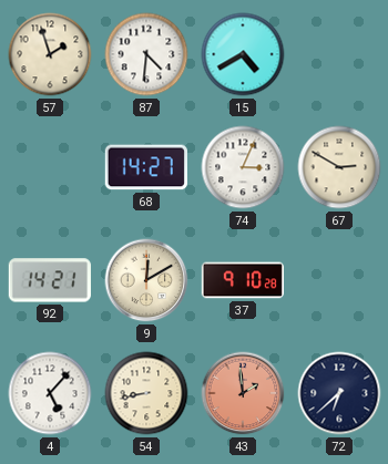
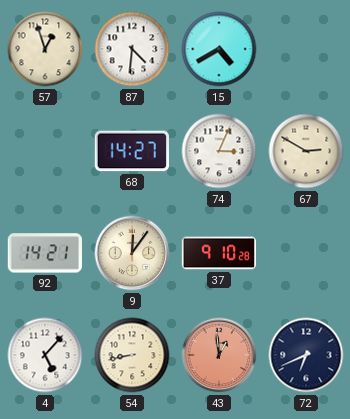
57: 1:57 -> 12:57 (45, 49)
9: 12:10 -> 12:06 (132, 253)
43: 1:59 -> 12:59 (219, 355)
72: 6:38 -> 6:41 (306, 355)
